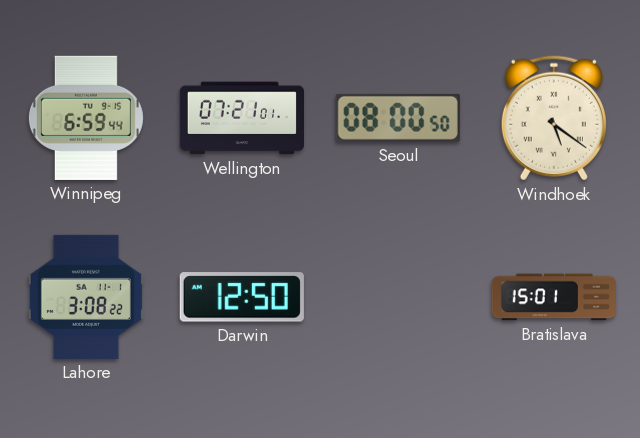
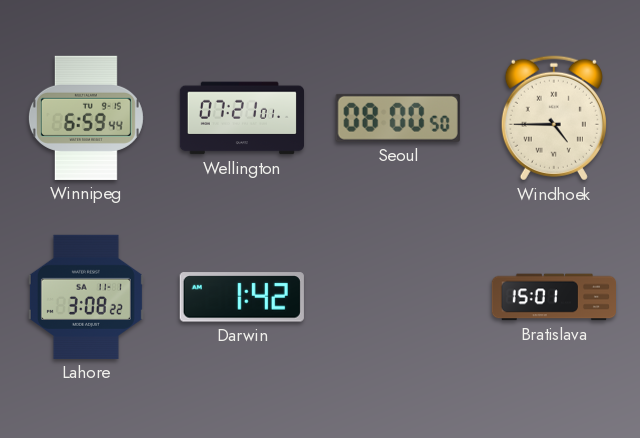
Windhoek: 5:21 -> 4:45 (554, 118)
Darwin: 12:50 -> 1:42 (242, 297)
